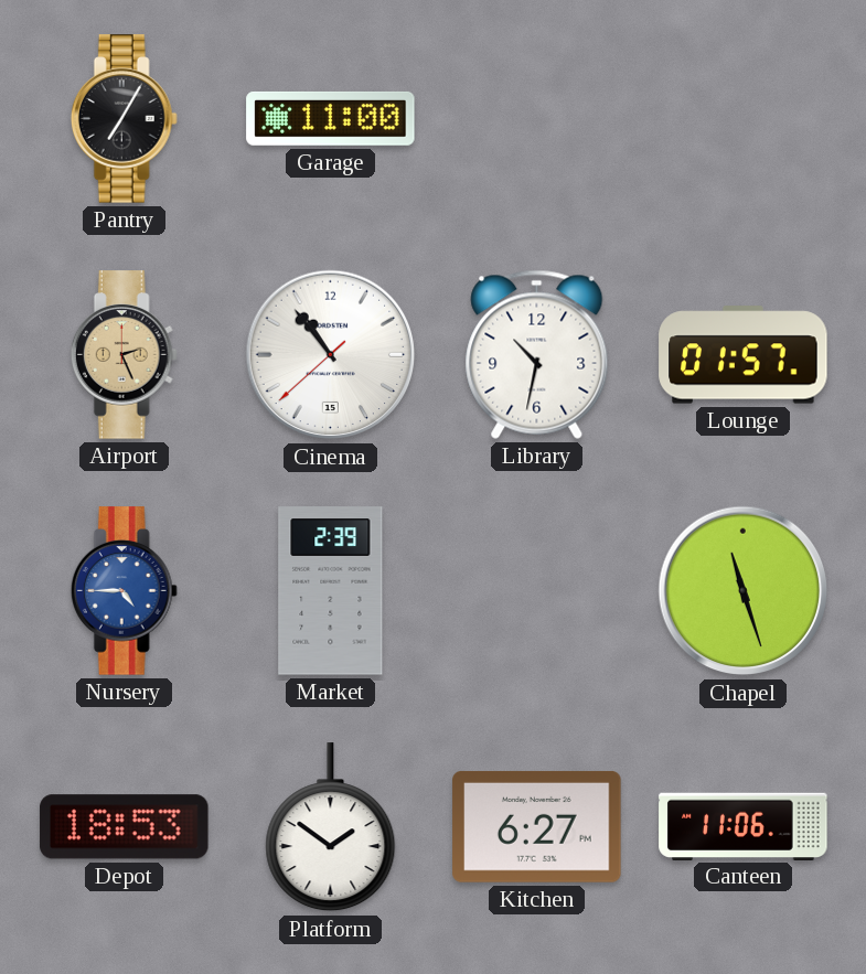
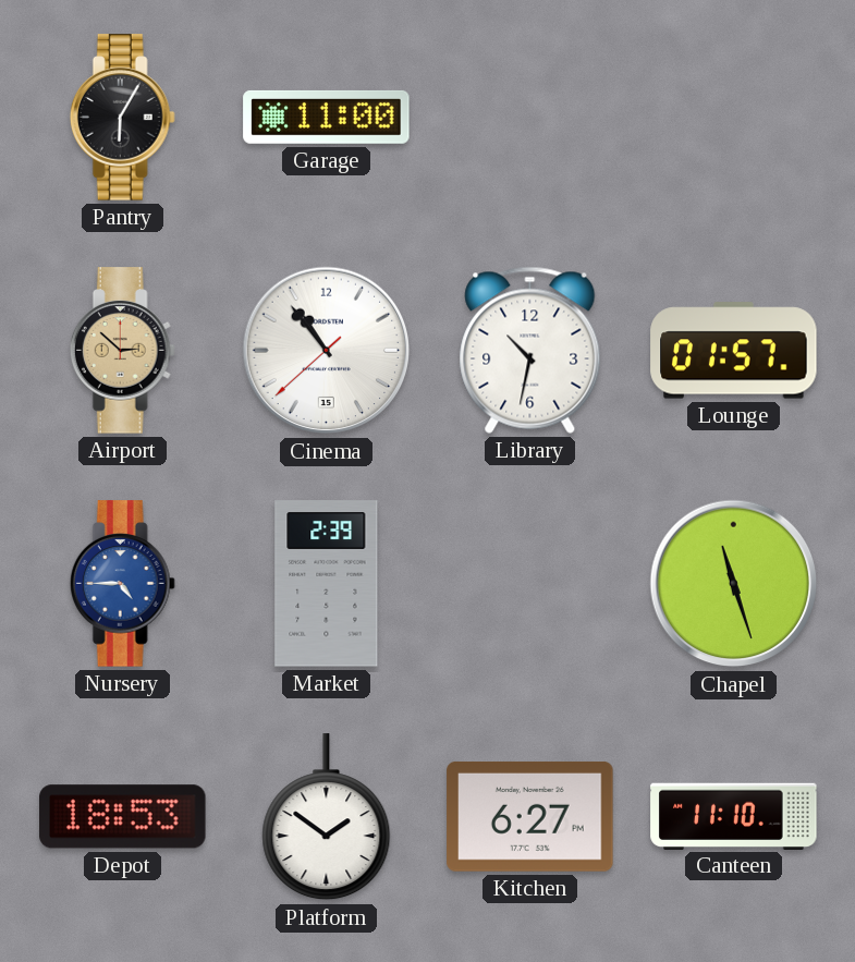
Pantry: 7:05 -> 6:05 (122, 118)
Airport: 2:26 -> 2:52 (122, 351)
Canteen: 11:06 -> 11:10 (734, 816)
